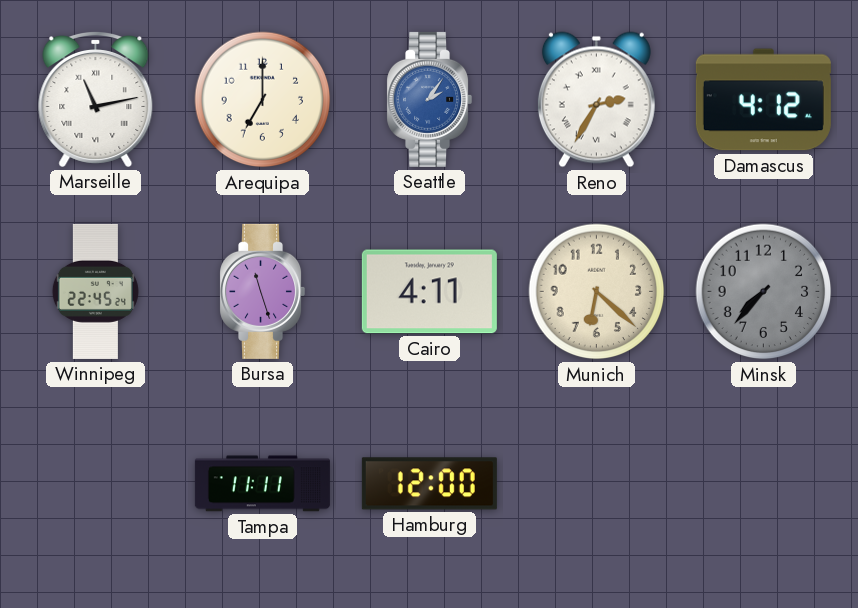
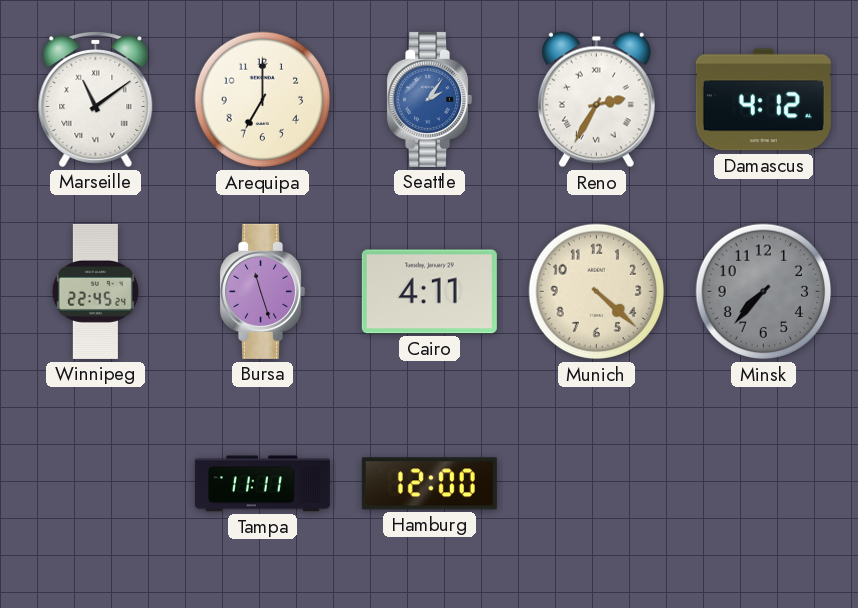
Marseille: 11:13 -> 11:09 (96, 100)
Munich: 6:22 -> 4:22 (597, 292)
